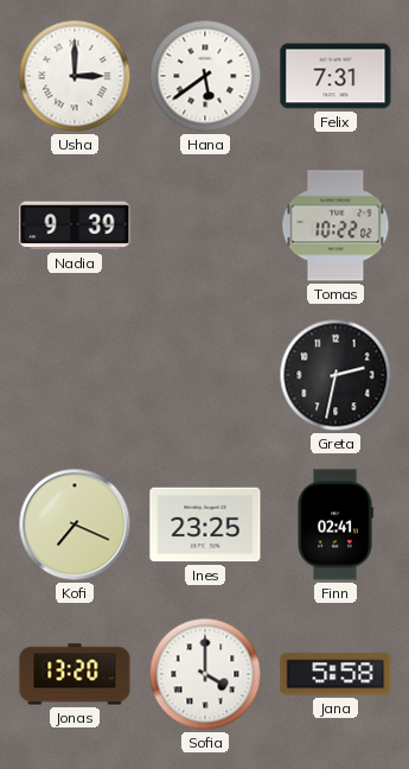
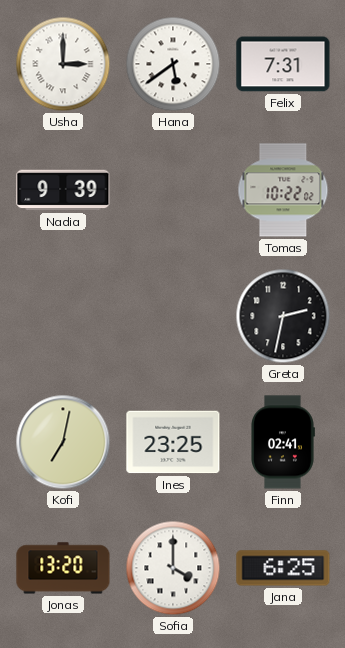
Kofi: 7:19 -> 7:02 (63, 442)
Jana: 5:58 -> 6:25 (283, 568)
